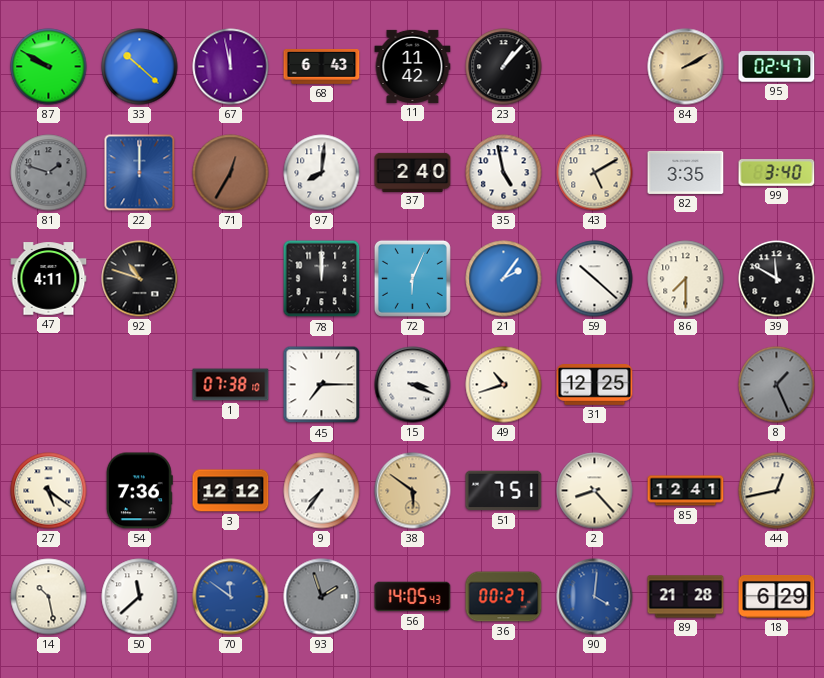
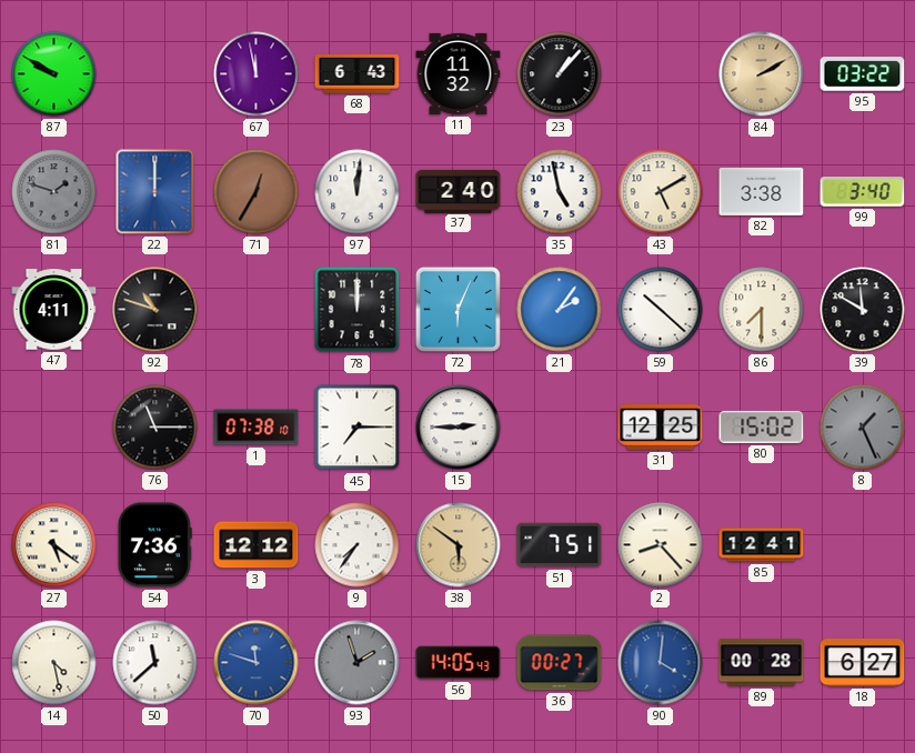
33: 10:22 -> none (140, 67)
11: 11:42 -> 11:32 (459, 73)
95: 02:47 -> 03:22 (863, 74)
97: 8:01 -> 12:01 (358, 192)
82: 3:35 -> 3:38 (762, 191)
76: none -> 11:15 (155, 428)
15: 3:19 -> 2:45 (459, 428)
49: 10:42 -> none (504, 385)
80: none -> 15:02 (762, 426)
44: 12:43 -> none (777, 491)
14: 10:28 -> 4:28 (54, 663)
70: 11:51 -> 11:48 (257, 663)
89: 21:28 -> 00:28 (762, 663)
18: 6:29 -> 6:27 (863, 663)
